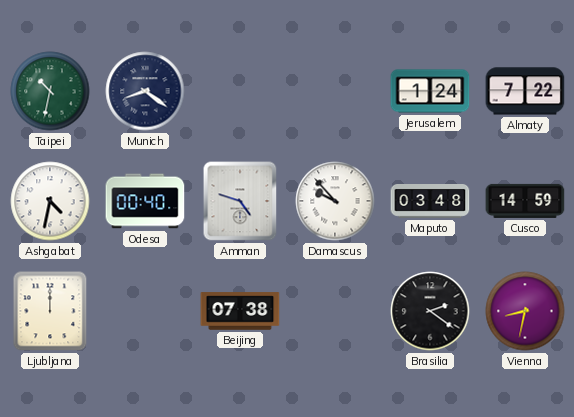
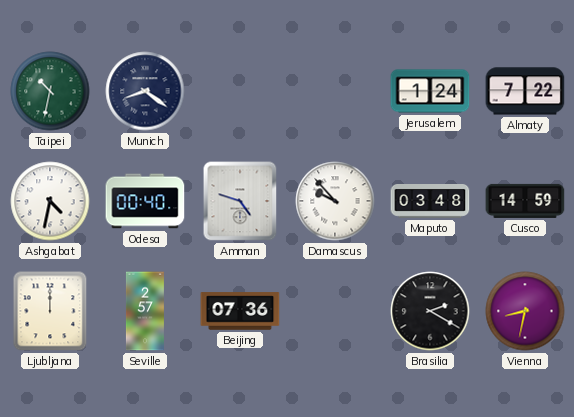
Seville: none -> 2:57 (145, 311)
Beijing: 07:38 -> 07:36 (240, 311)
Brasilia: 2:21 -> 2:20 (430, 311)
